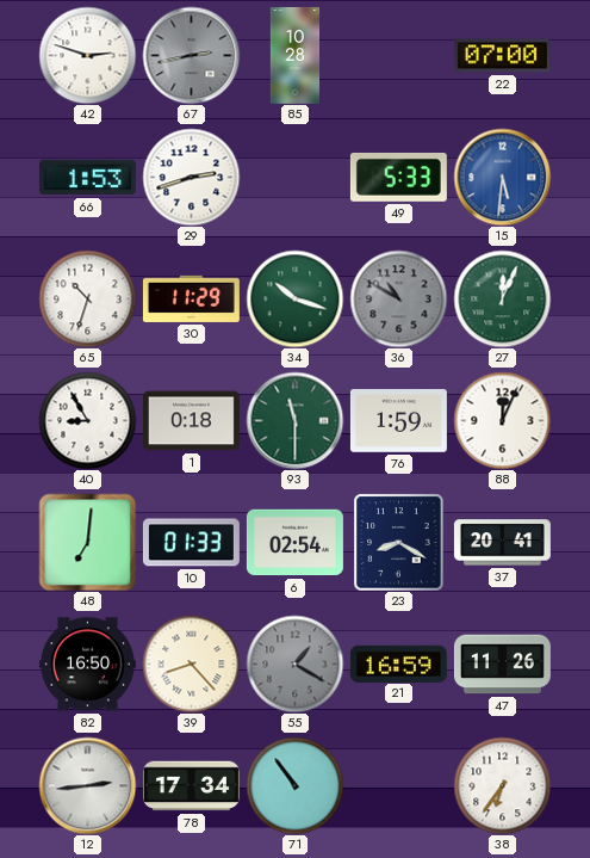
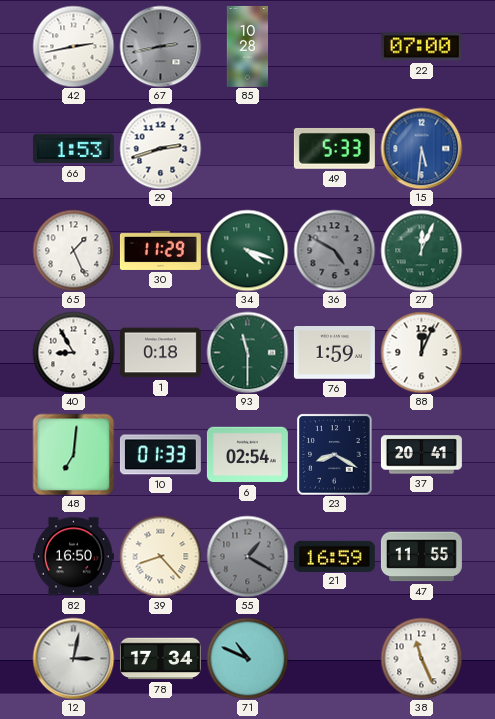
42: 2:48 -> 2:43 (73, 46)
65: 10:33 -> 1:26 (73, 250)
34: 10:18 -> 4:18 (247, 250)
36: 10:50 -> 4:50 (334, 250)
47: 11:26 -> 11:55 (421, 557)
12: 2:44 -> 3:02 (73, 658)
71: 10:54 -> 10:49 (247, 658)
38: 6:36 -> 11:26 (421, 658)
